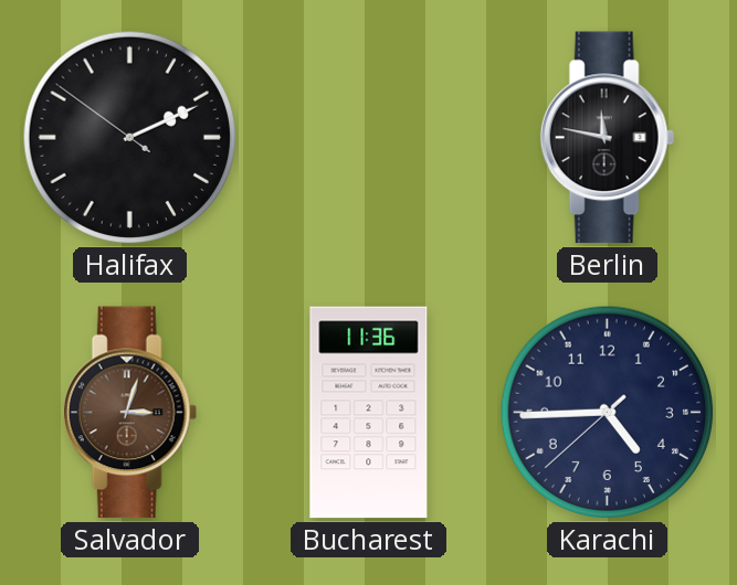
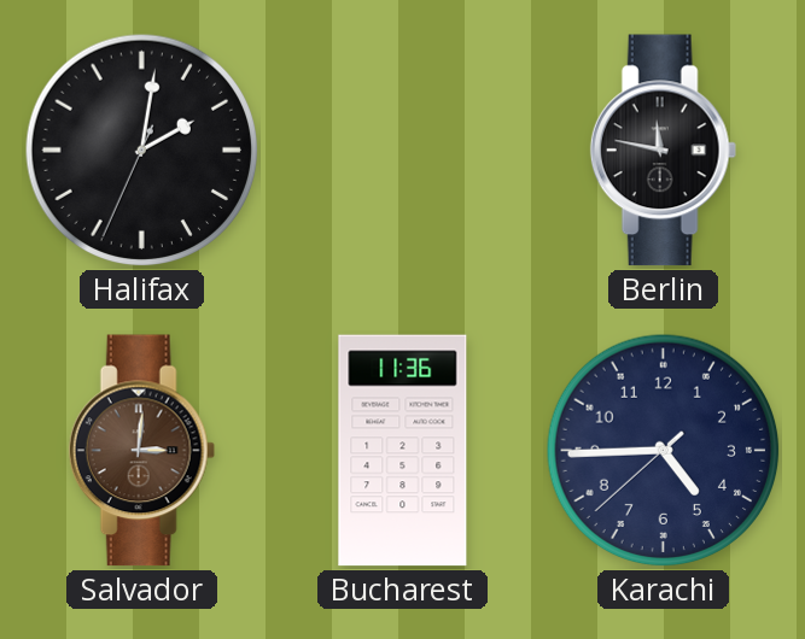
Halifax: 2:10 -> 2:01 (142, 151)
Salvador: 3:03 -> 3:01 (141, 451)
